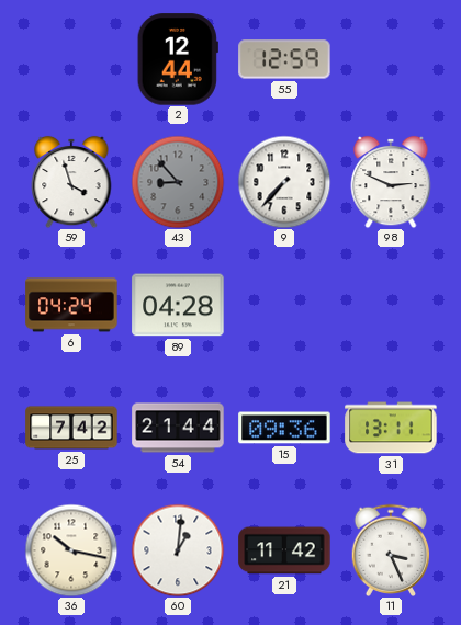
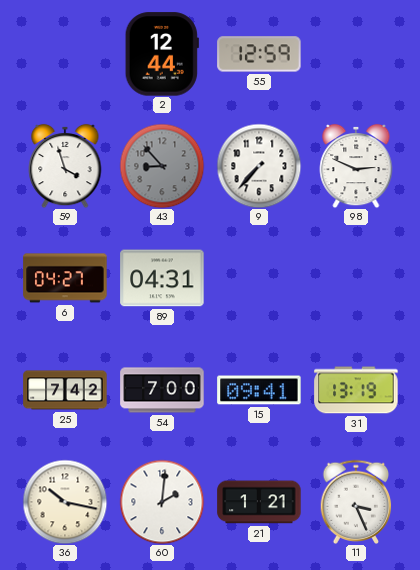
6: 04:24 -> 04:27 (65, 278)
89: 04:28 -> 04:31 (162, 278)
54: 21:44 -> 7:00 (162, 390)
15: 09:36 -> 09:41 (259, 390)
31: 13:11 -> 13:19 (356, 390)
60: 1:01 -> 2:01 (162, 502)
21: 11:42 -> 1:21 (259, 502)
